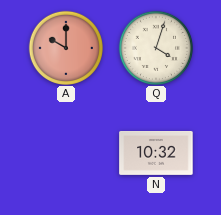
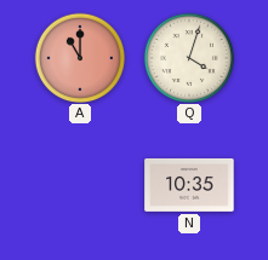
A: 10:00 -> 11:00 (79, 57)
N: 10:32 -> 10:35 (189, 185)
